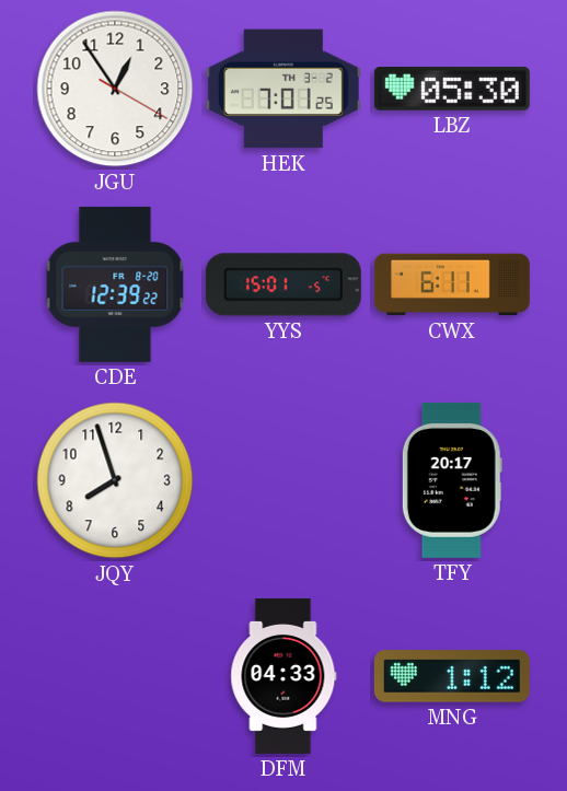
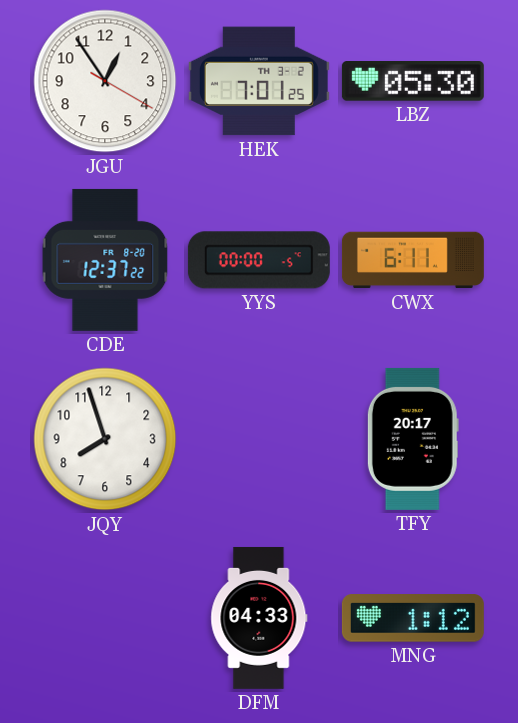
CDE: 12:39 -> 12:37 (105, 260)
YYS: 15:01 -> 00:00 (259, 260)
